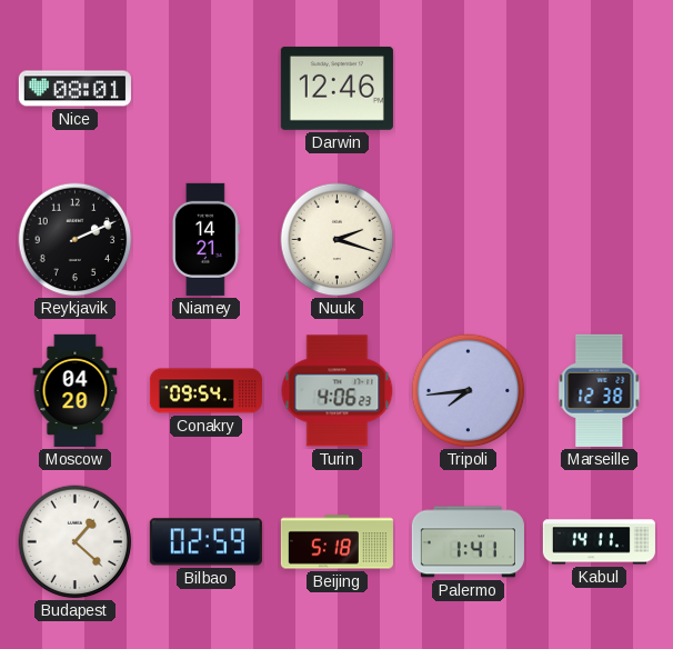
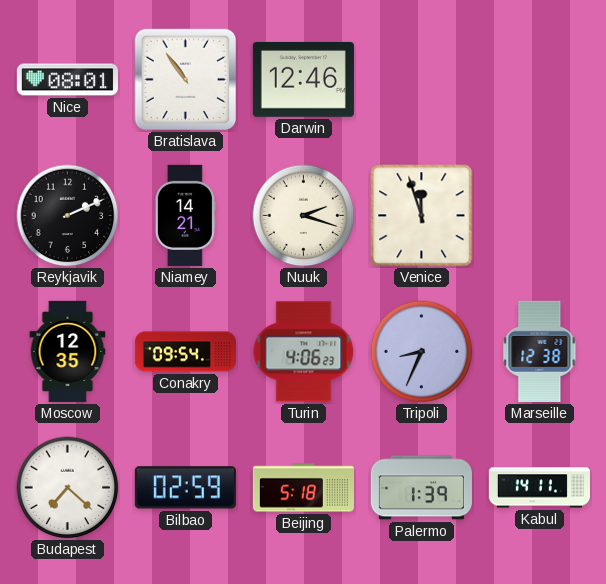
Bratislava: none -> 10:54 (186, 80)
Venice: none -> 11:57 (422, 216)
Moscow: 04:20 -> 12:35 (68, 351)
Tripoli: 7:44 -> 8:34 (422, 352)
Budapest: 1:22 -> 7:22 (68, 488)
Palermo: 1:41 -> 1:39 (421, 488)
